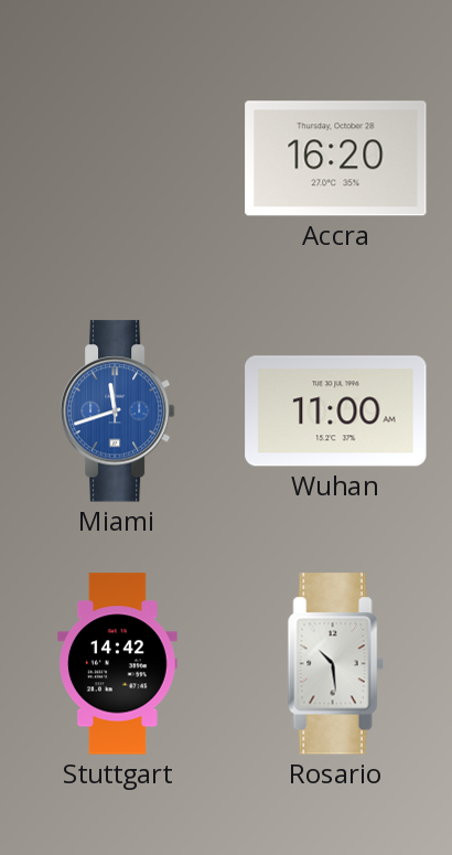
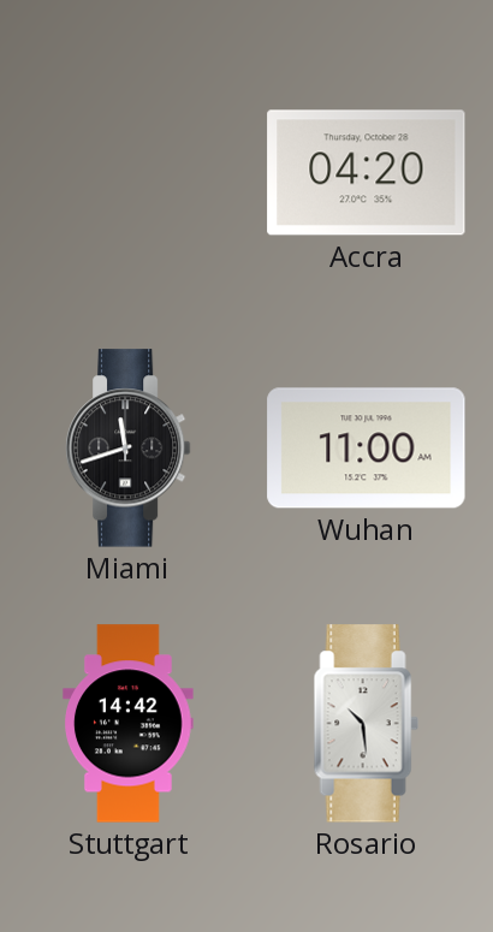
Accra: 16:20 -> 04:20 (367, 173)
Miami dial: blue -> black (127, 449)
